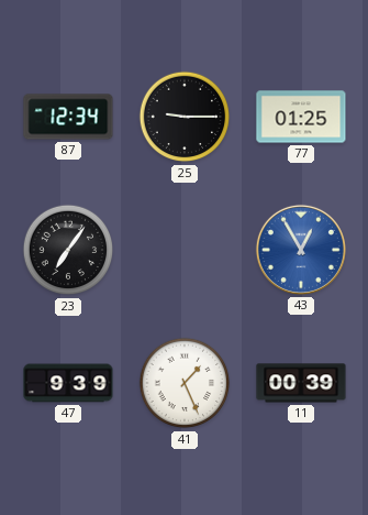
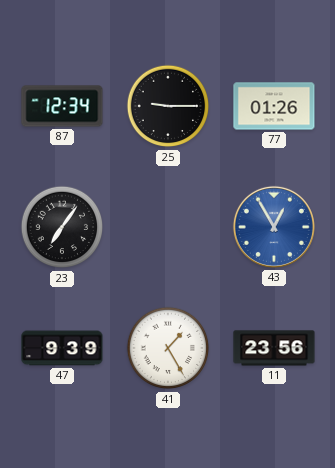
77: 01:25 -> 01:26 (274, 106)
41: 1:26 -> 1:25 (168, 348)
11: 00:39 -> 23:56 (274, 348)
